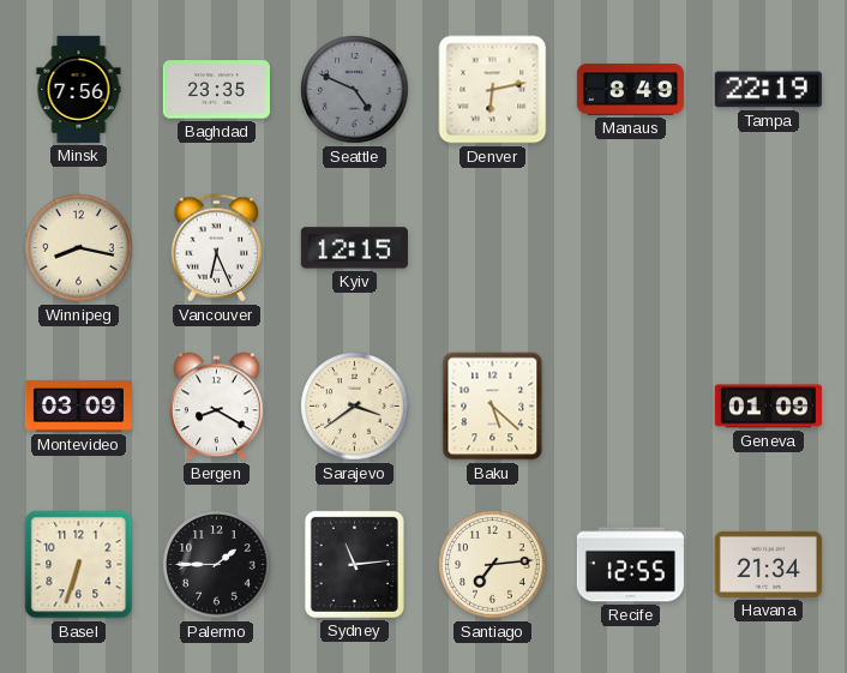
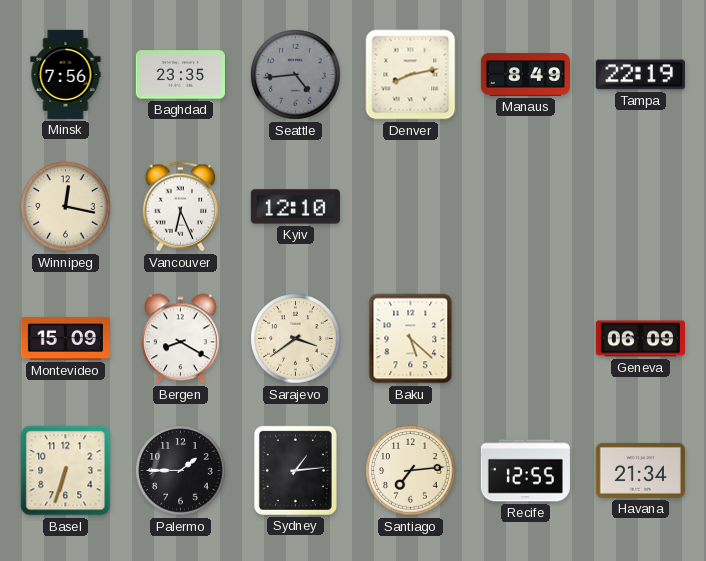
Seattle: 4:49 -> 4:44 (296, 75)
Denver: 6:13 -> 8:13 (411, 75)
Winnipeg: 8:17 -> 12:17 (66, 207)
Kyiv: 12:15 -> 12:10 (295, 207)
Montevideo: 03:09 -> 15:09 (65, 338)
Geneva: 01:09 -> 06:09 (640, 339)
Sydney: 11:14 -> 1:14 (295, 470)
